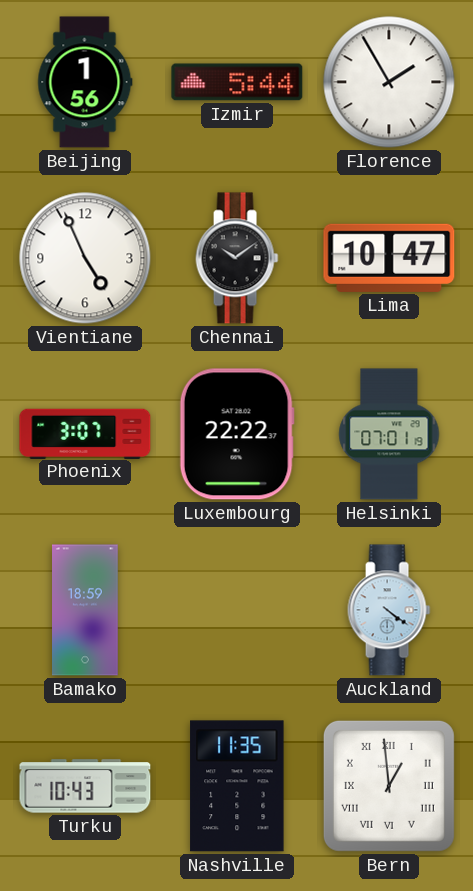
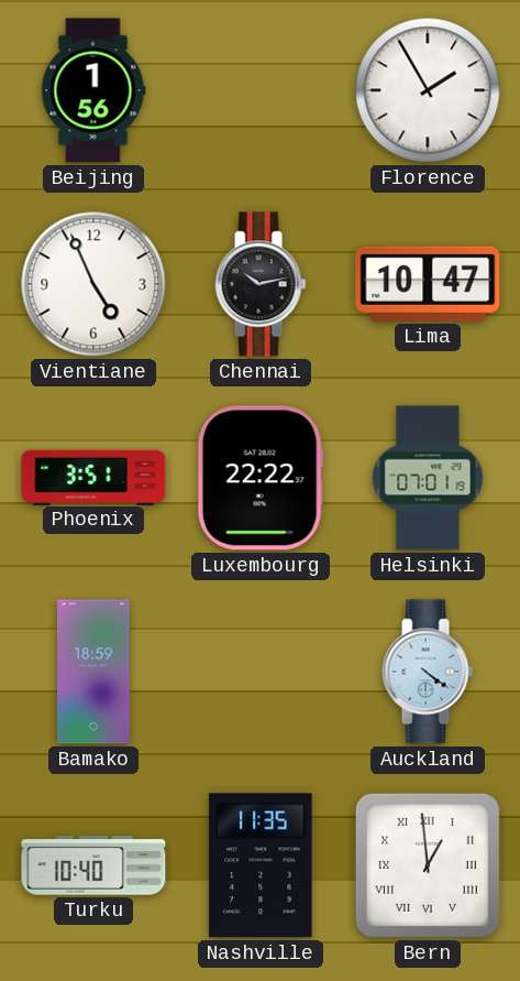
Izmir: 5:44 -> none (237, 82)
Chennai: 10:09 -> 10:13 (261, 284)
Phoenix: 3:07 -> 3:51 (93, 477)
Turku: 10:43 -> 10:40 (93, 865)
